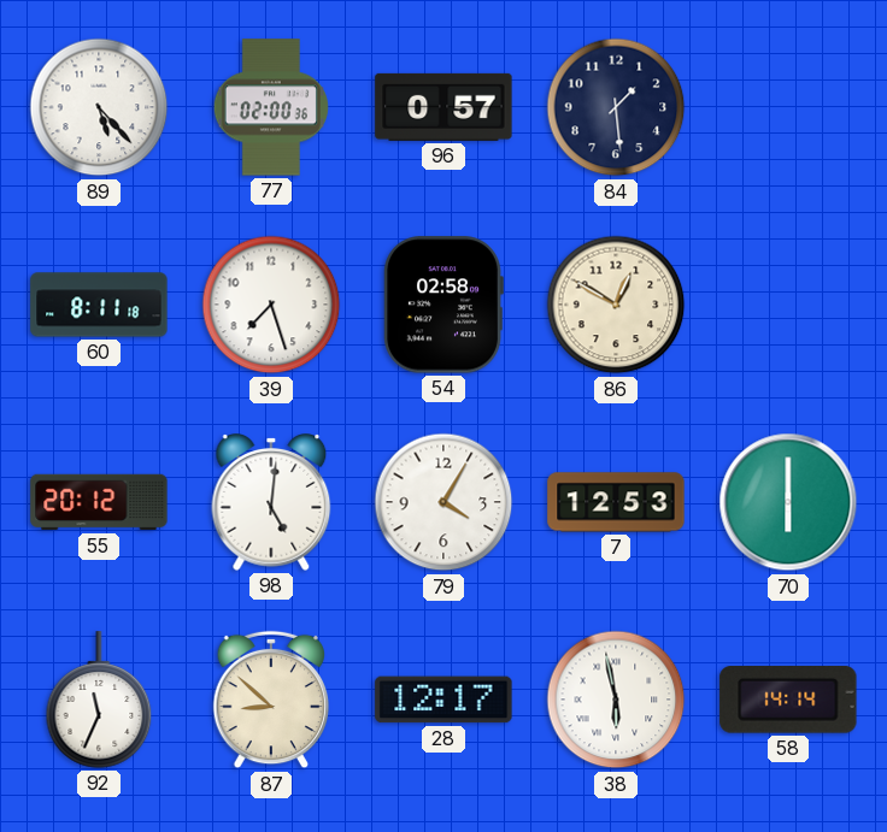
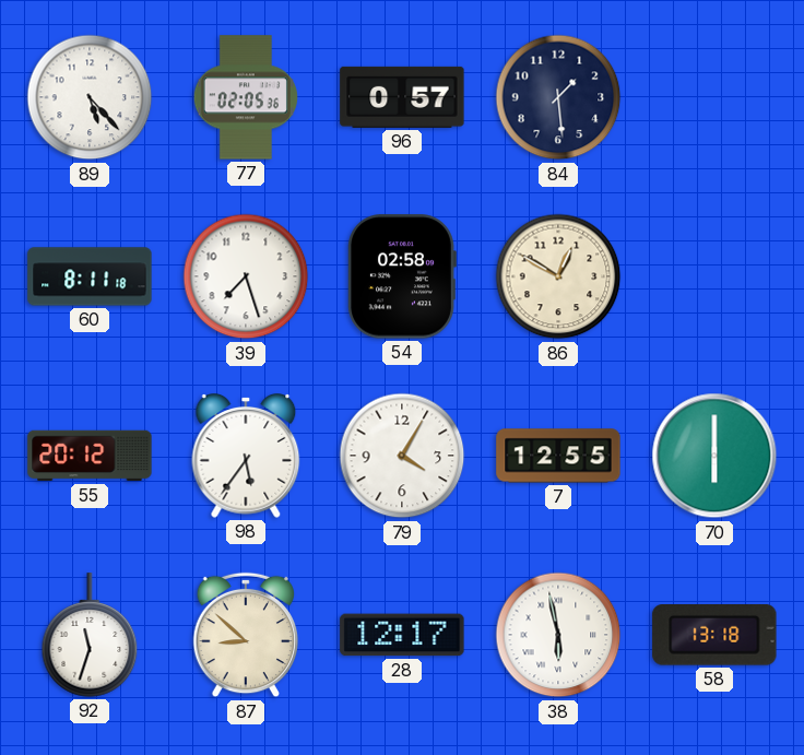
77: 02:00 -> 02:05 (246, 97)
98: 5:01 -> 5:36 (246, 457)
7: 12:53 -> 12:55 (558, 456)
92: 11:34 -> 11:33 (90, 635)
58: 14:14 -> 13:18 (714, 636)
